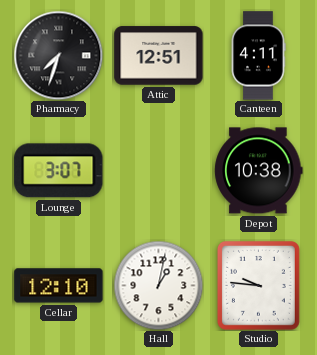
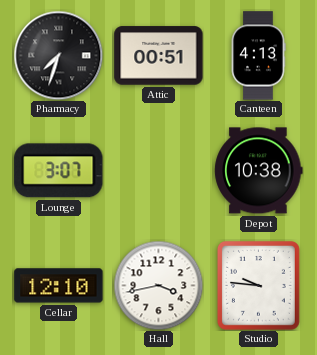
Attic: 12:51 -> 00:51 (159, 56)
Canteen: 4:11 -> 4:13 (258, 56)
Hall: 1:02 -> 3:43 (158, 285)
